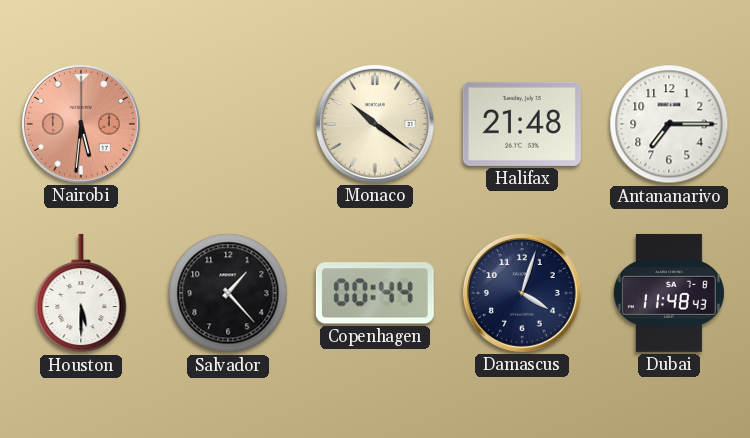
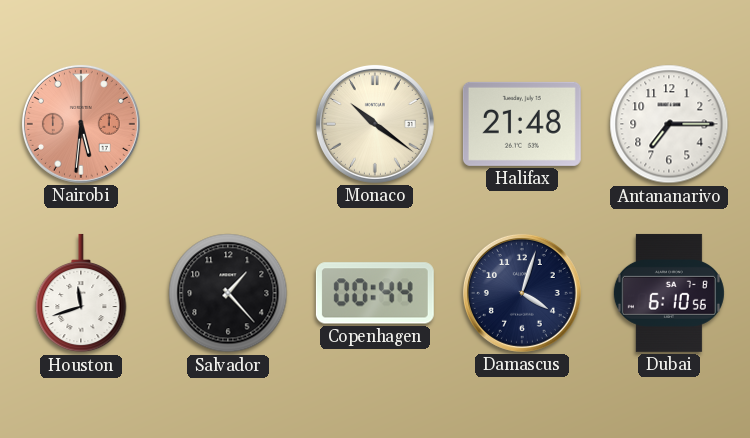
Houston: 5:30 -> 11:42 (81, 293)
Dubai: 11:48 -> 6:10 (669, 293)
